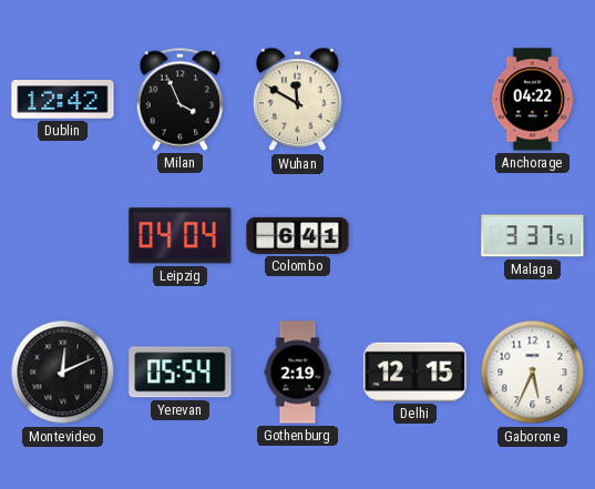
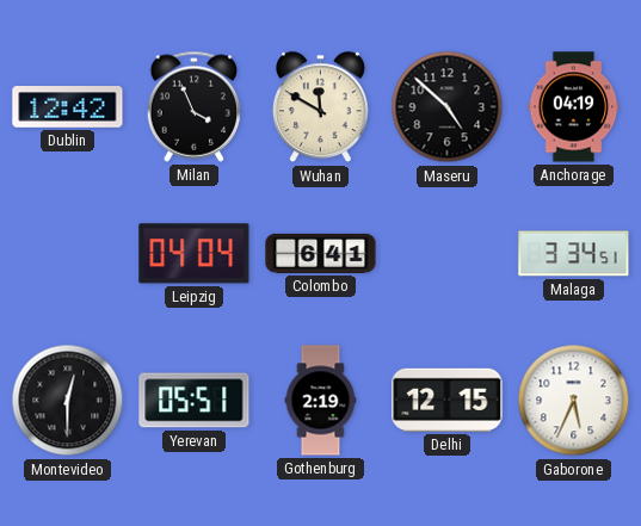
Maseru: none -> 4:52 (448, 107)
Anchorage: 04:22 -> 04:19 (574, 107)
Malaga: 3:37 -> 3:34 (574, 254)
Montevideo: 12:11 -> 12:30 (68, 401)
Yerevan: 05:54 -> 05:51 (195, 401)
